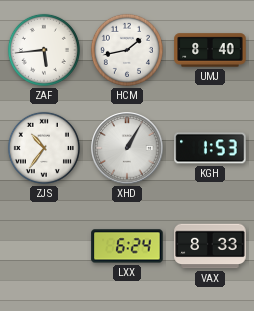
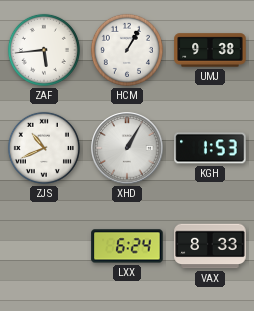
HCM: 1:43 -> 1:05 (127, 50)
UMJ: 8:40 -> 9:38 (210, 50)
ZJS: 10:36 -> 10:41 (44, 148)
